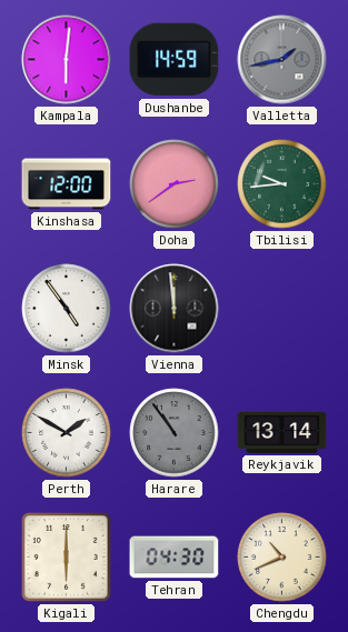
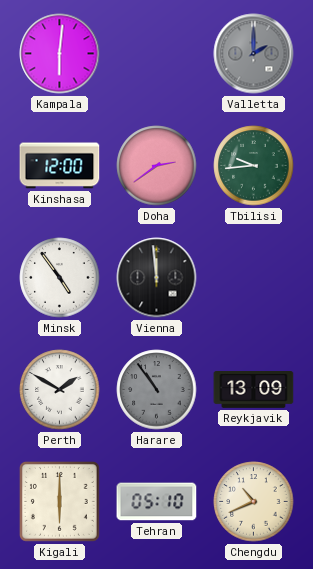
Dushanbe: 14:59 -> none (175, 60)
Valletta: 1:43 -> 2:00 (254, 54)
Reykjavik: 13:14 -> 13:09 (254, 390)
Tehran: 04:30 -> 05:10 (157, 502)
